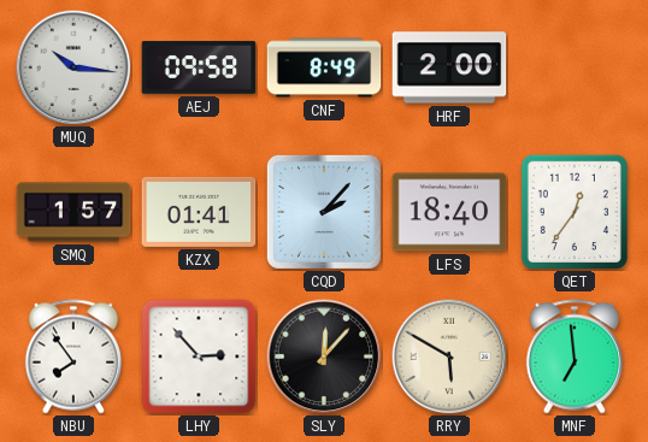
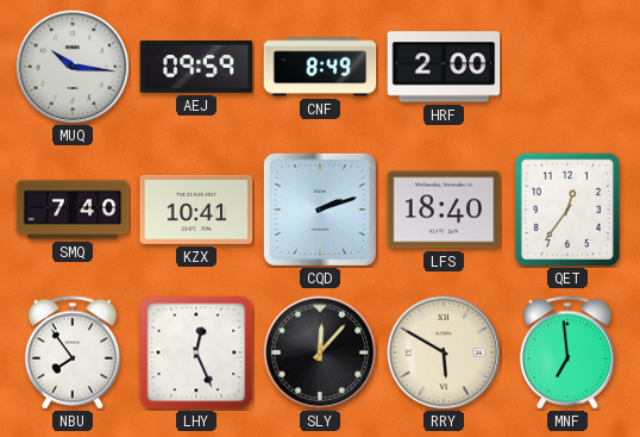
AEJ: 09:58 -> 09:59 (196, 67)
SMQ: 1:57 -> 7:40 (73, 210)
KZX: 01:41 -> 10:41 (196, 210)
CQD: 2:07 -> 2:12 (320, 210)
LHY: 2:53 -> 12:26 (196, 352)
